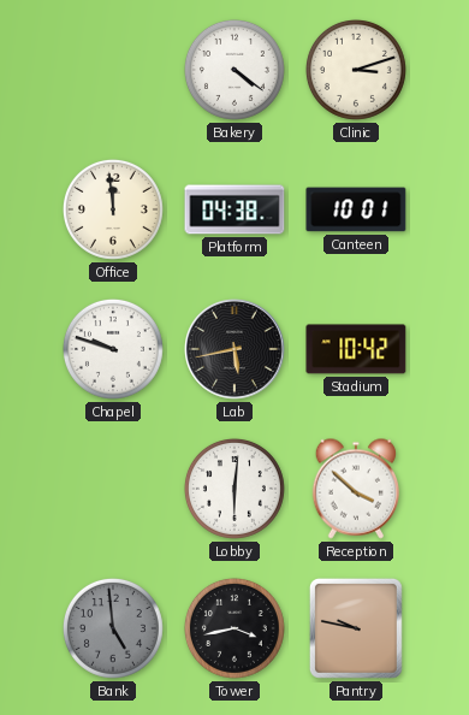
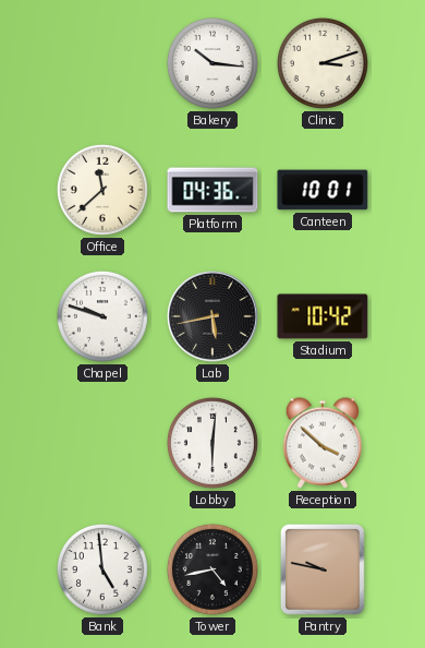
Bakery: 4:21 -> 10:16 (212, 63)
Office: 11:59 -> 11:38 (102, 190)
Platform: 04:38 -> 04:36 (212, 190)
Bank dial: grey -> white (102, 569)
Tower: 3:43 -> 4:43 (212, 569)
